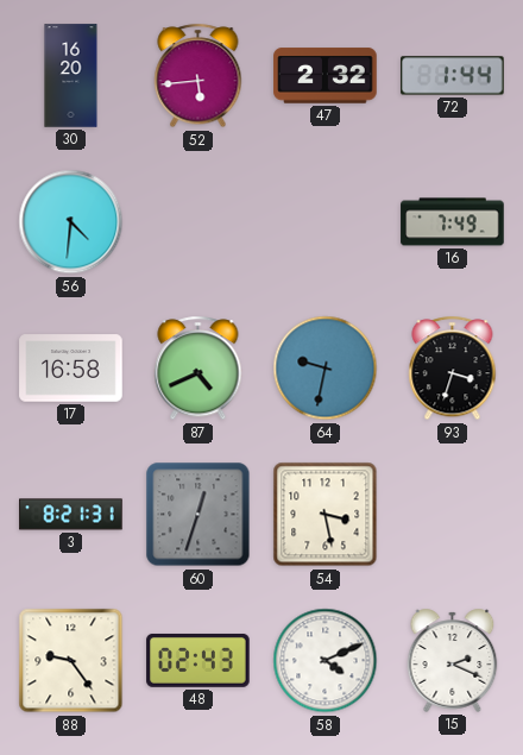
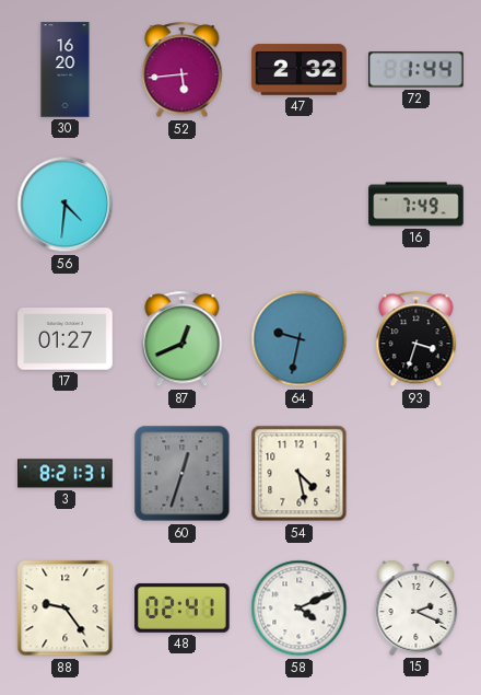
17: 16:58 -> 01:27 (66, 339)
87: 4:41 -> 12:41 (183, 339)
54: 3:28 -> 4:28 (300, 474)
48: 02:43 -> 02:41 (183, 607)
